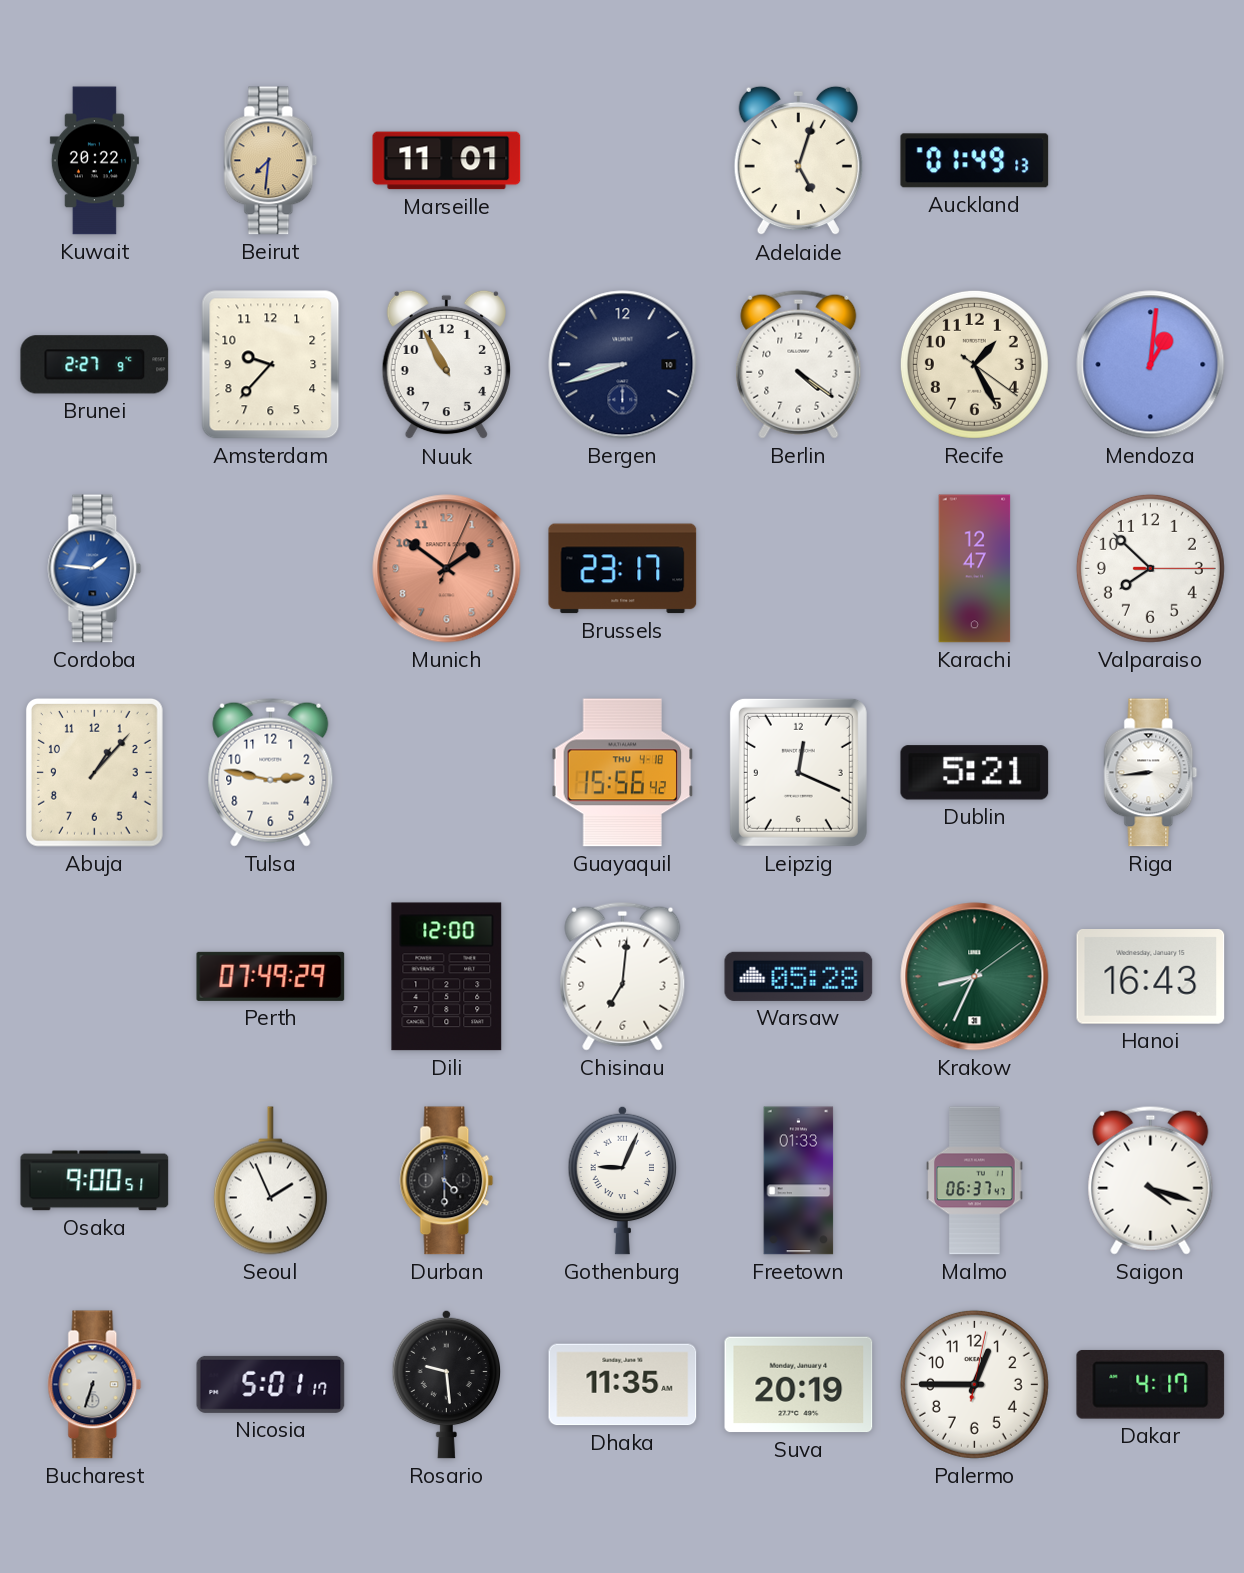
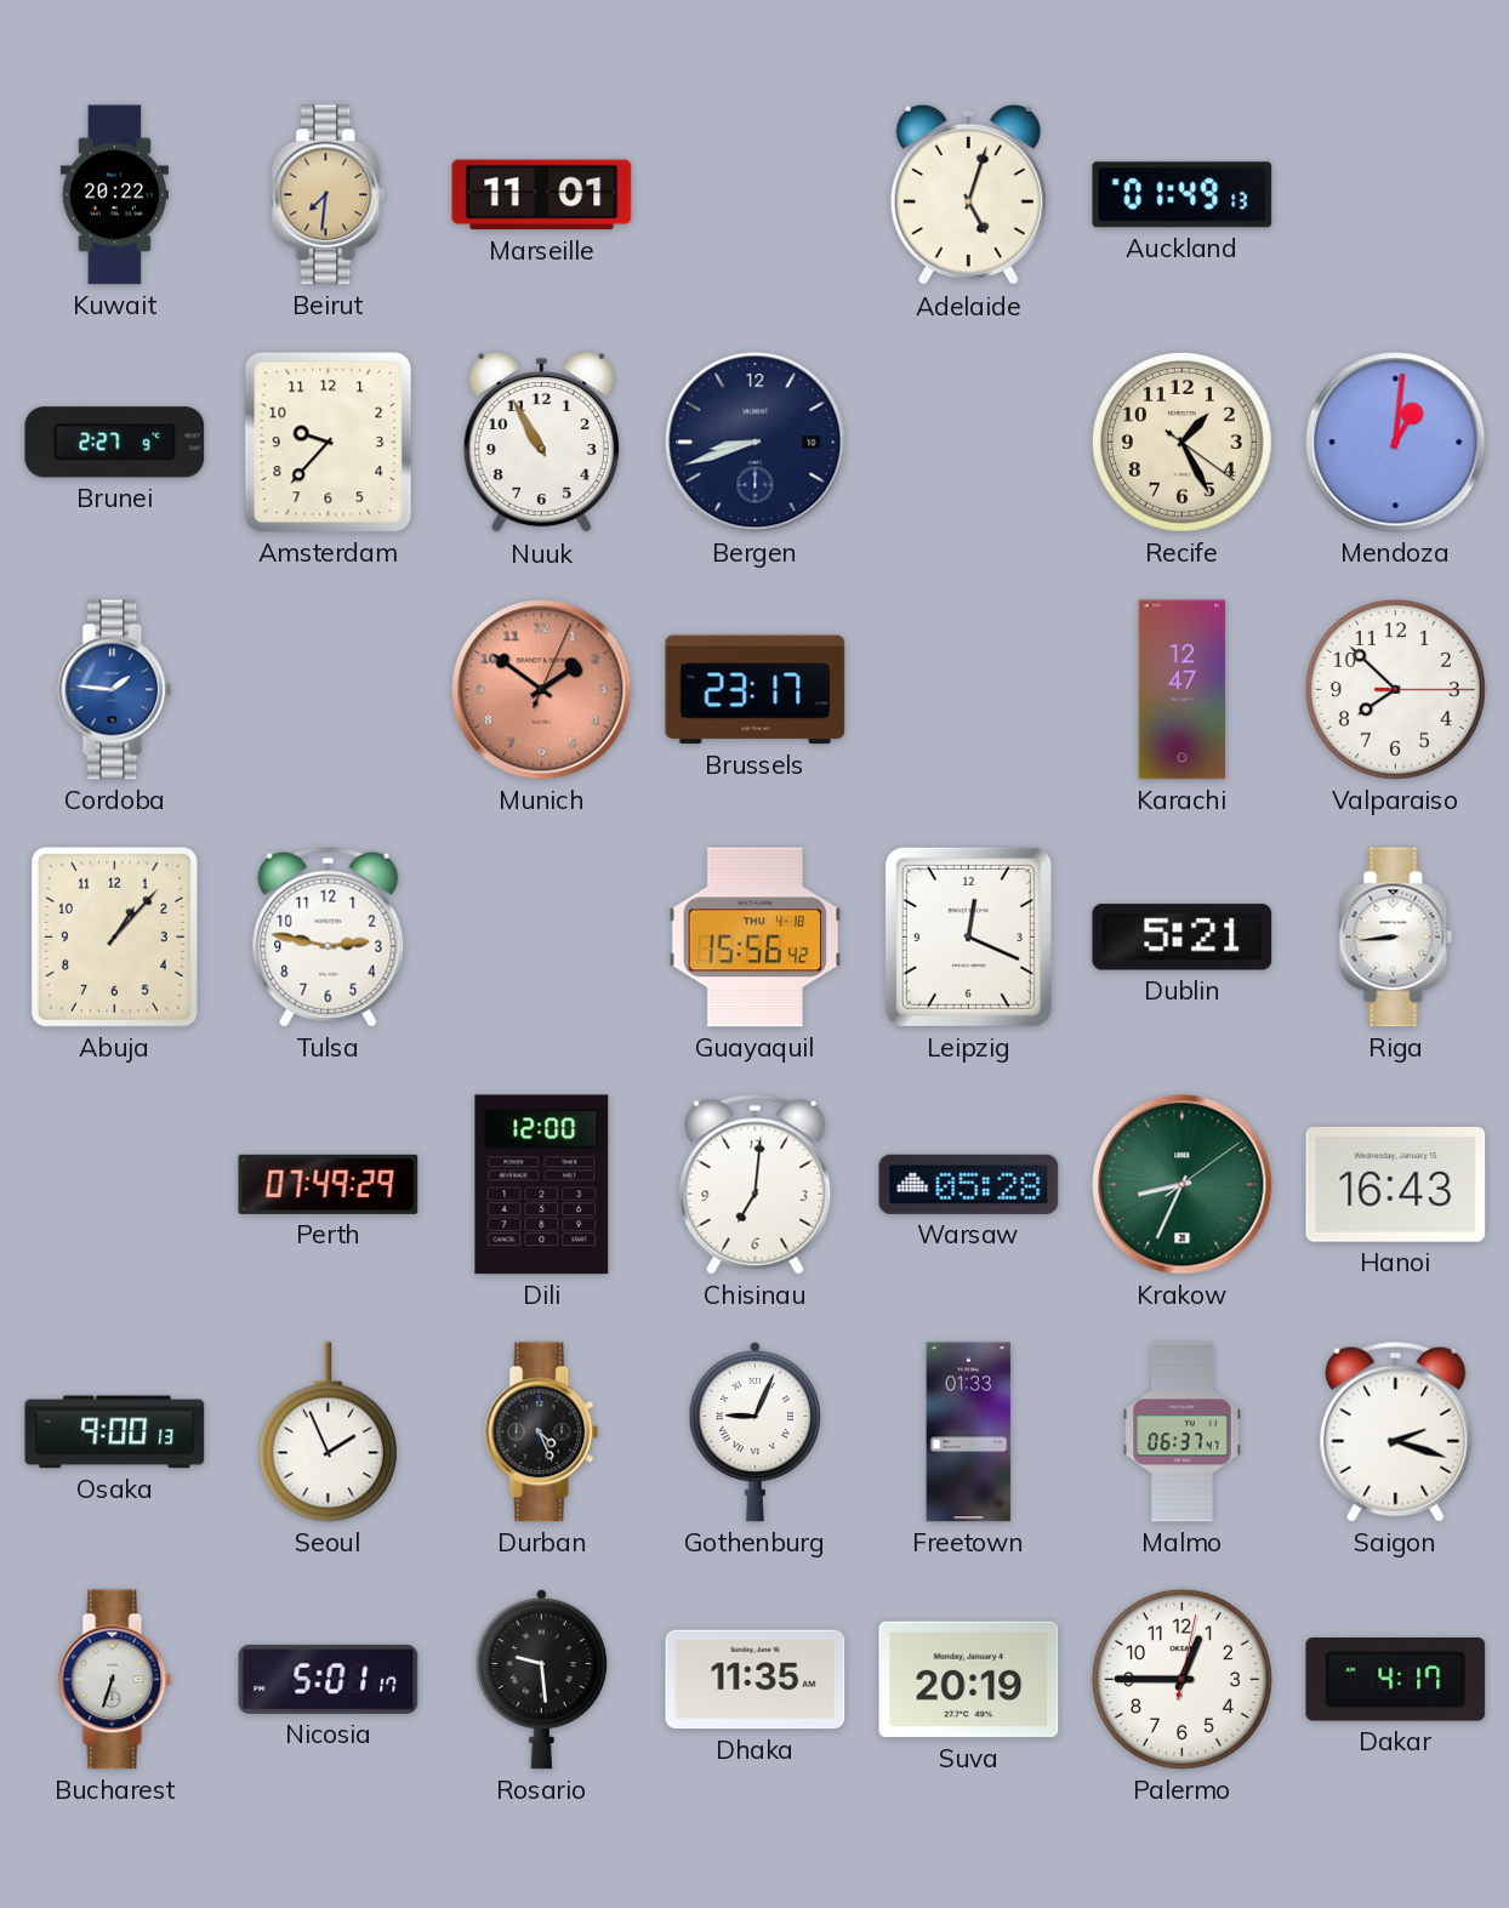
Berlin: 4:21 -> none (799, 364)
Osaka: 9:00:51 -> 9:00:13 (115, 1433)
Durban: 4:30 -> 4:26 (542, 1433)
Saigon: 4:18 -> 2:18 (1396, 1431)
